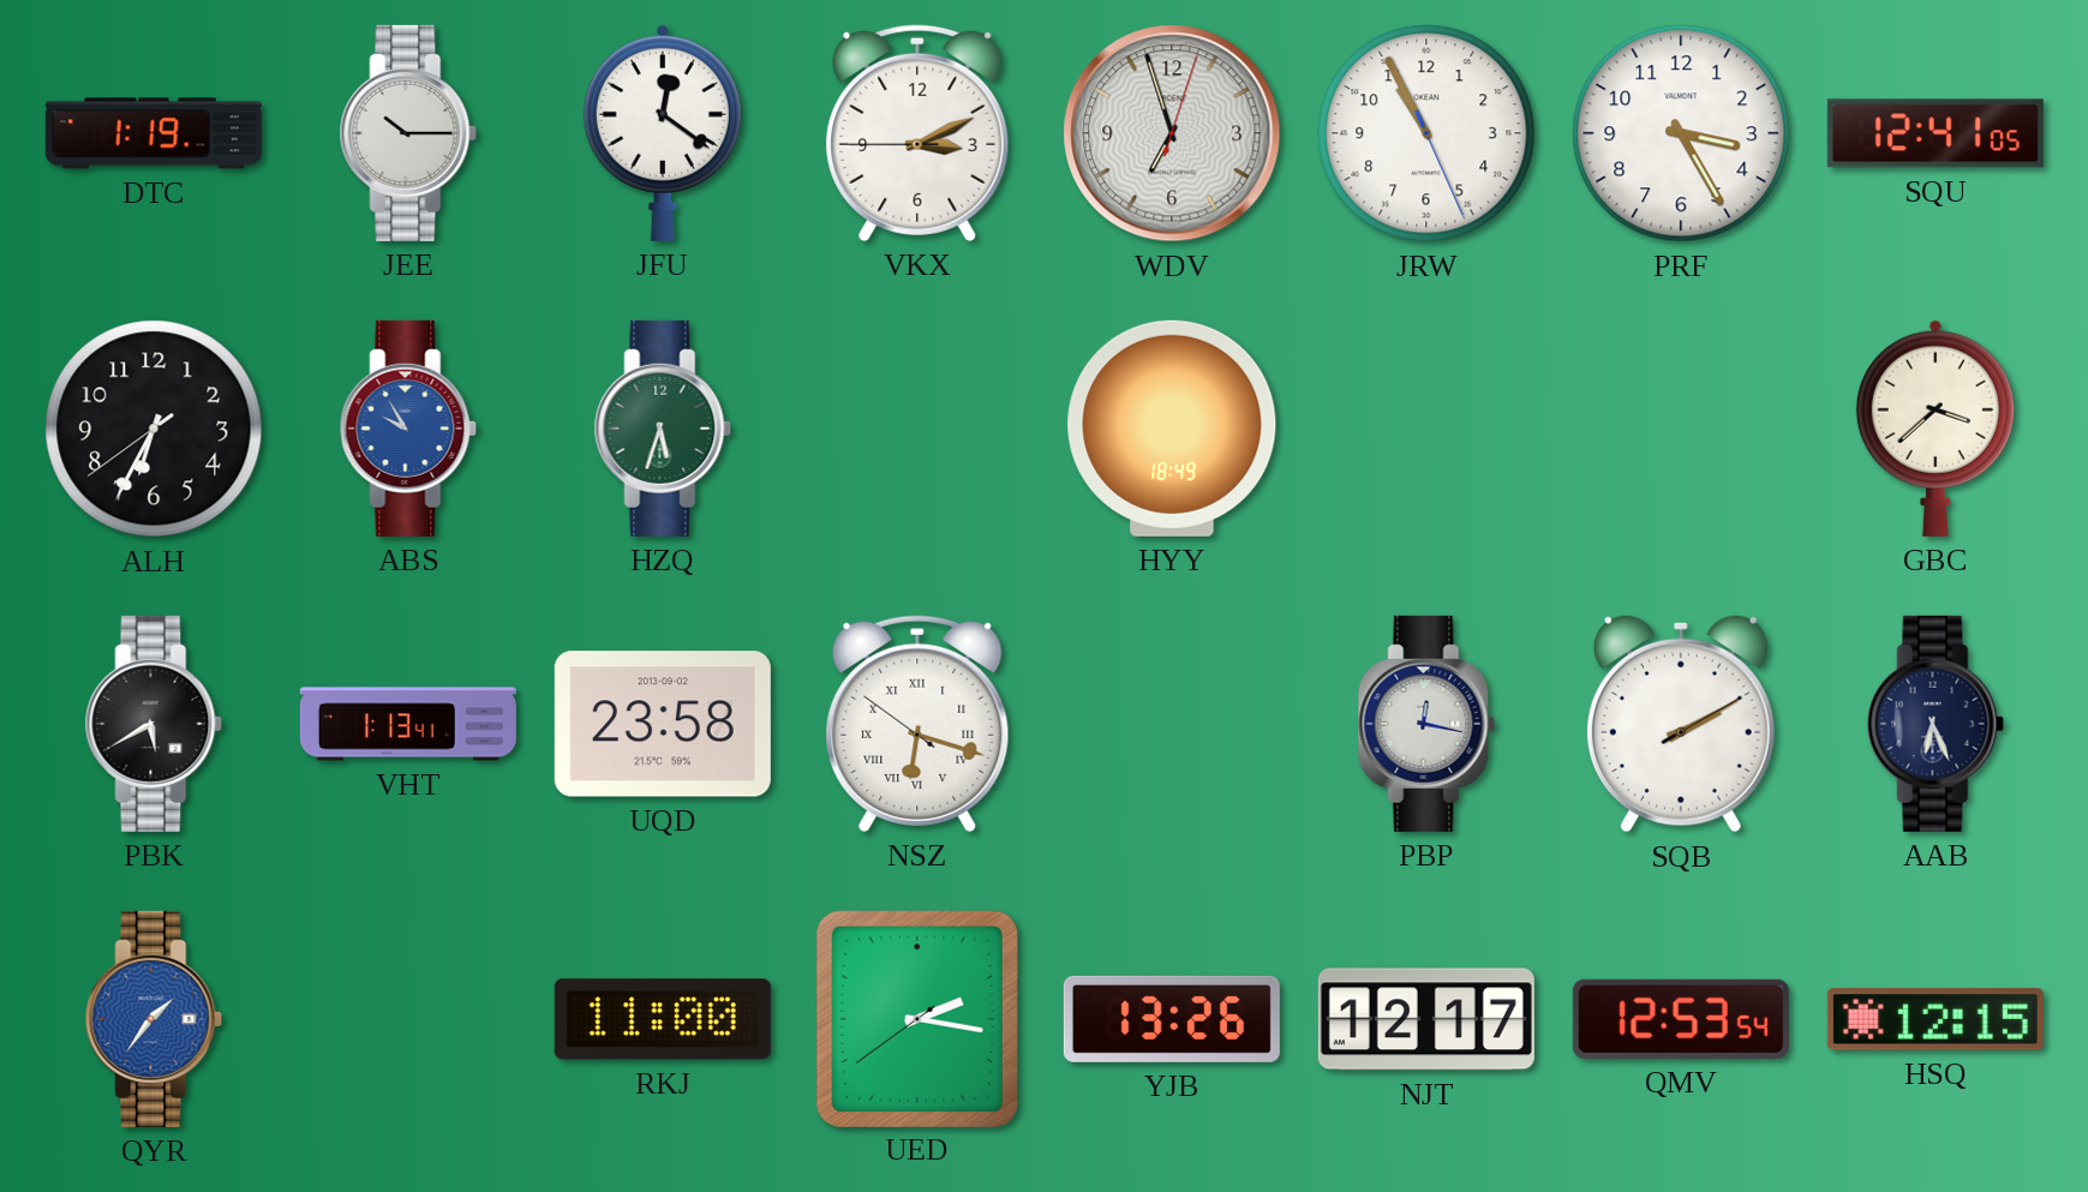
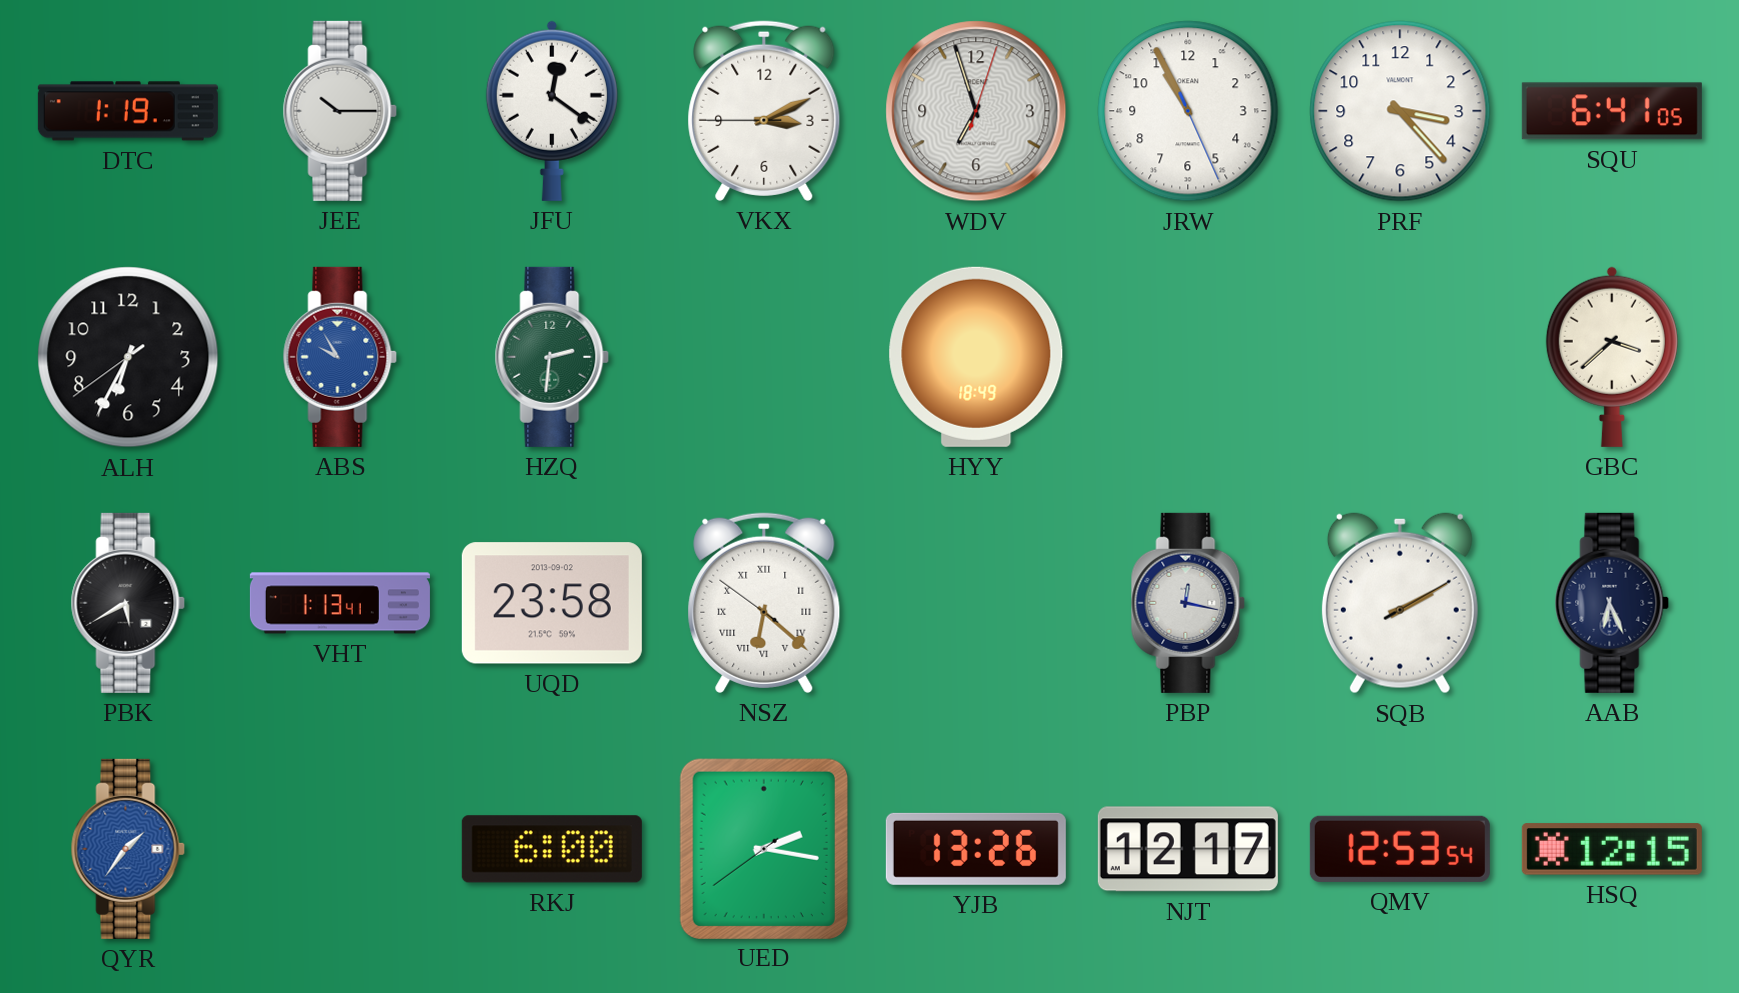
PRF: 3:25 -> 3:23 (1400, 111)
SQU: 12:41 -> 6:41 (1612, 111)
HZQ: 5:33 -> 2:31 (552, 357)
NSZ: 6:17 -> 6:21 (764, 603)
RKJ: 11:00 -> 6:00 (552, 849)
